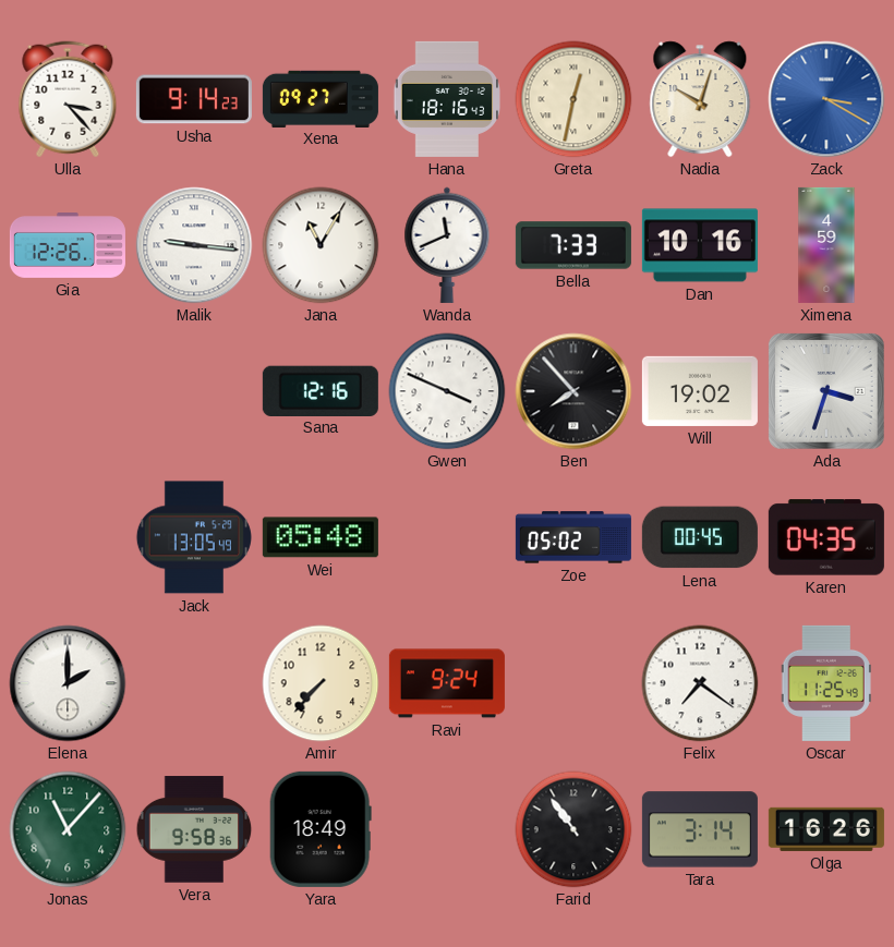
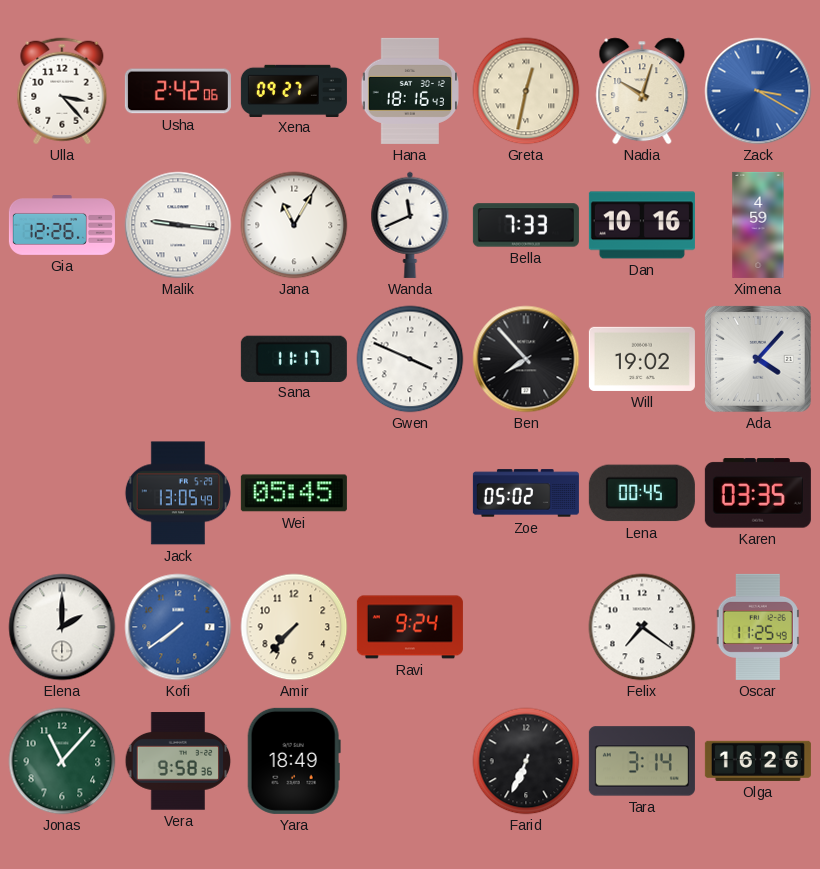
Usha: 9:14 -> 2:42 (178, 91)
Sana: 12:16 -> 11:17 (294, 358)
Ada: 3:33 -> 4:07 (759, 360)
Wei: 05:48 -> 05:45 (294, 493)
Karen: 04:35 -> 03:35 (758, 493)
Kofi: none -> 7:39 (178, 627)
Farid: 10:54 -> 6:34 (526, 761)
